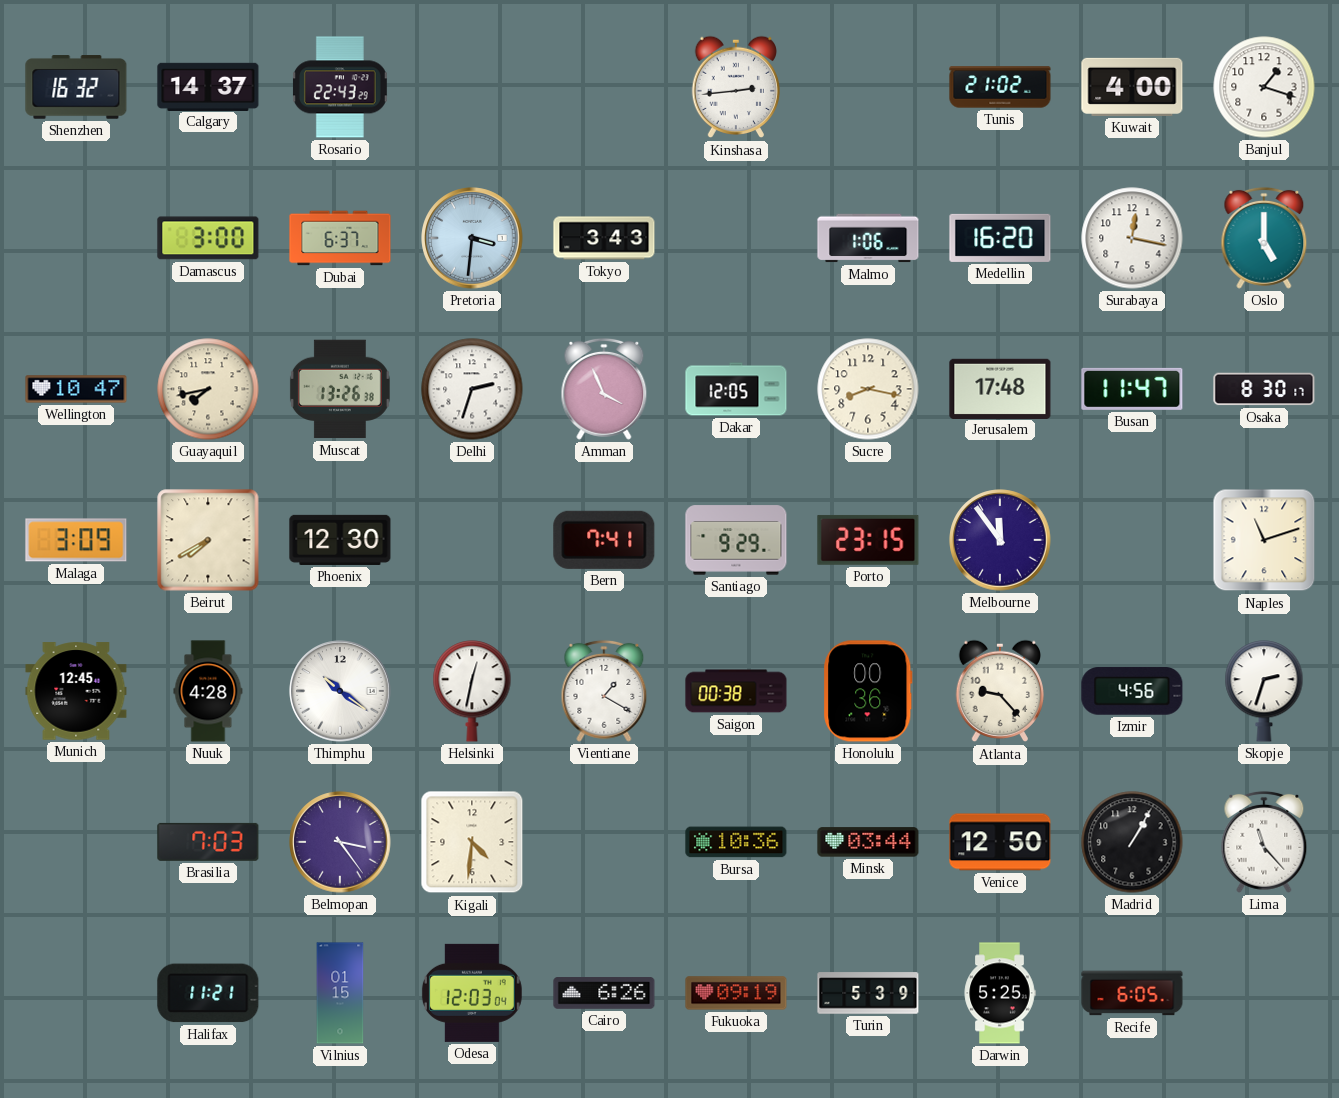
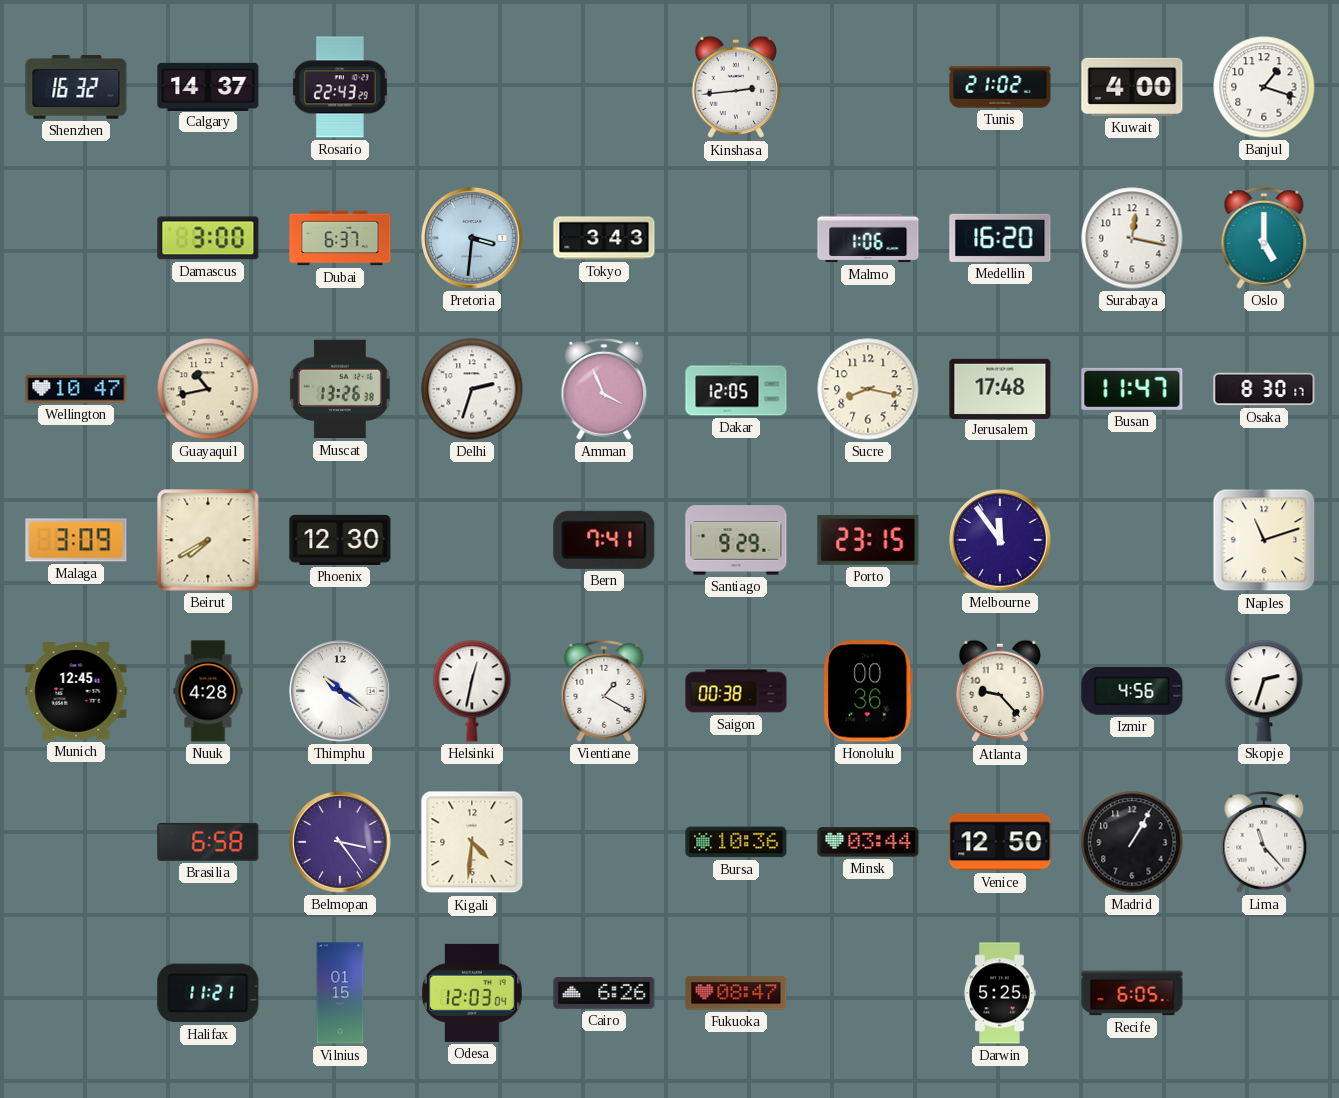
Guayaquil: 7:43 -> 10:43 (208, 389)
Brasilia: 7:03 -> 6:58 (208, 842)
Fukuoka: 09:19 -> 08:47 (736, 993)
Turin: 5:39 -> none (868, 993)
